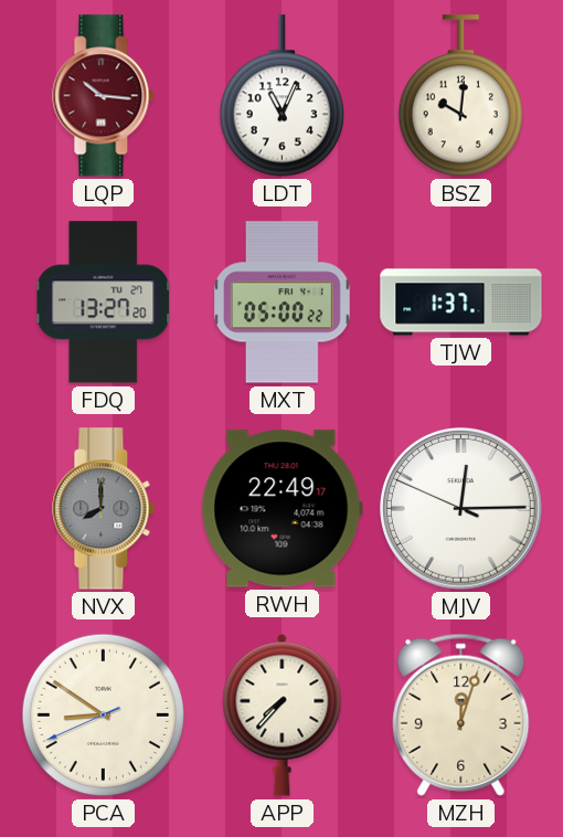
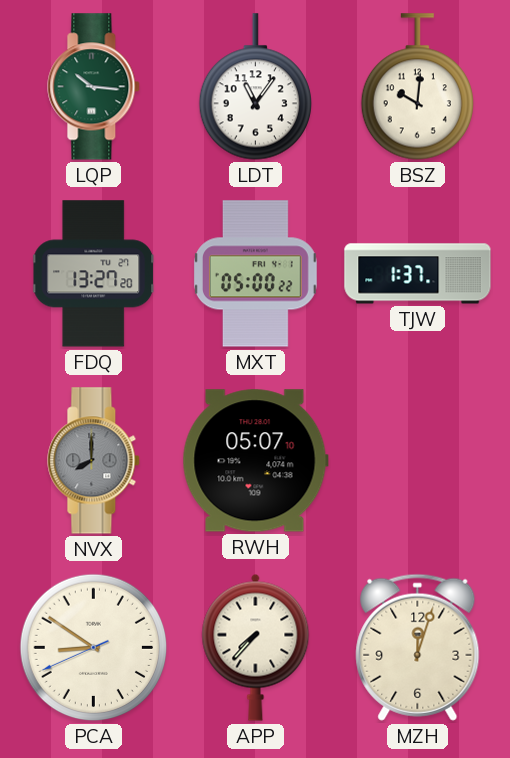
LQP dial: burgundy -> green (94, 87)
LDT: 11:04 -> 11:06 (255, 87)
RWH: 22:49 -> 05:07 (255, 461)
MJV: 12:14 -> none (461, 509)
